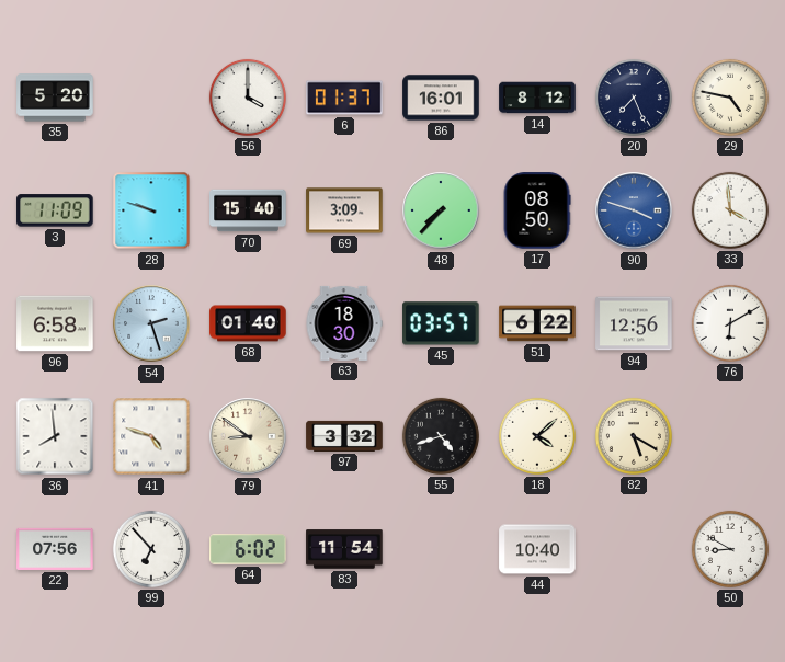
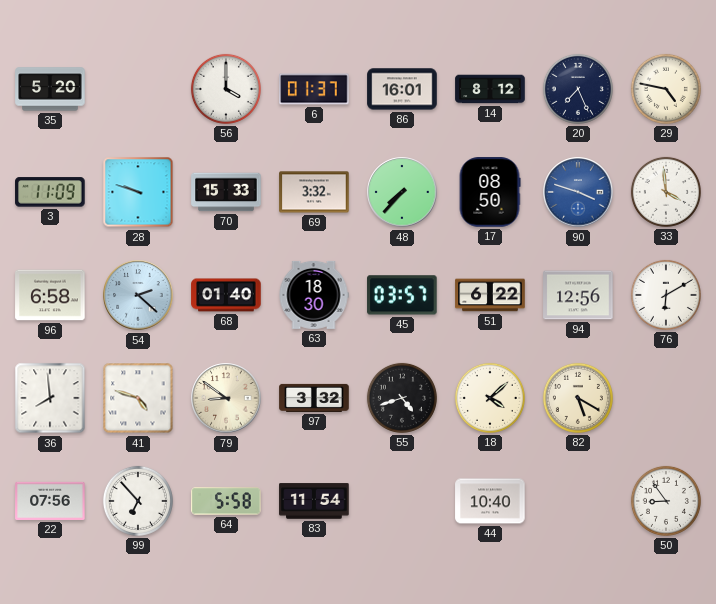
70: 15:40 -> 15:33 (226, 192)
69: 3:09 -> 3:32 (314, 192)
54: 2:27 -> 2:22 (138, 295)
64: 6:02 -> 5:58 (226, 501)
50: 8:50 -> 8:54 (666, 501)
